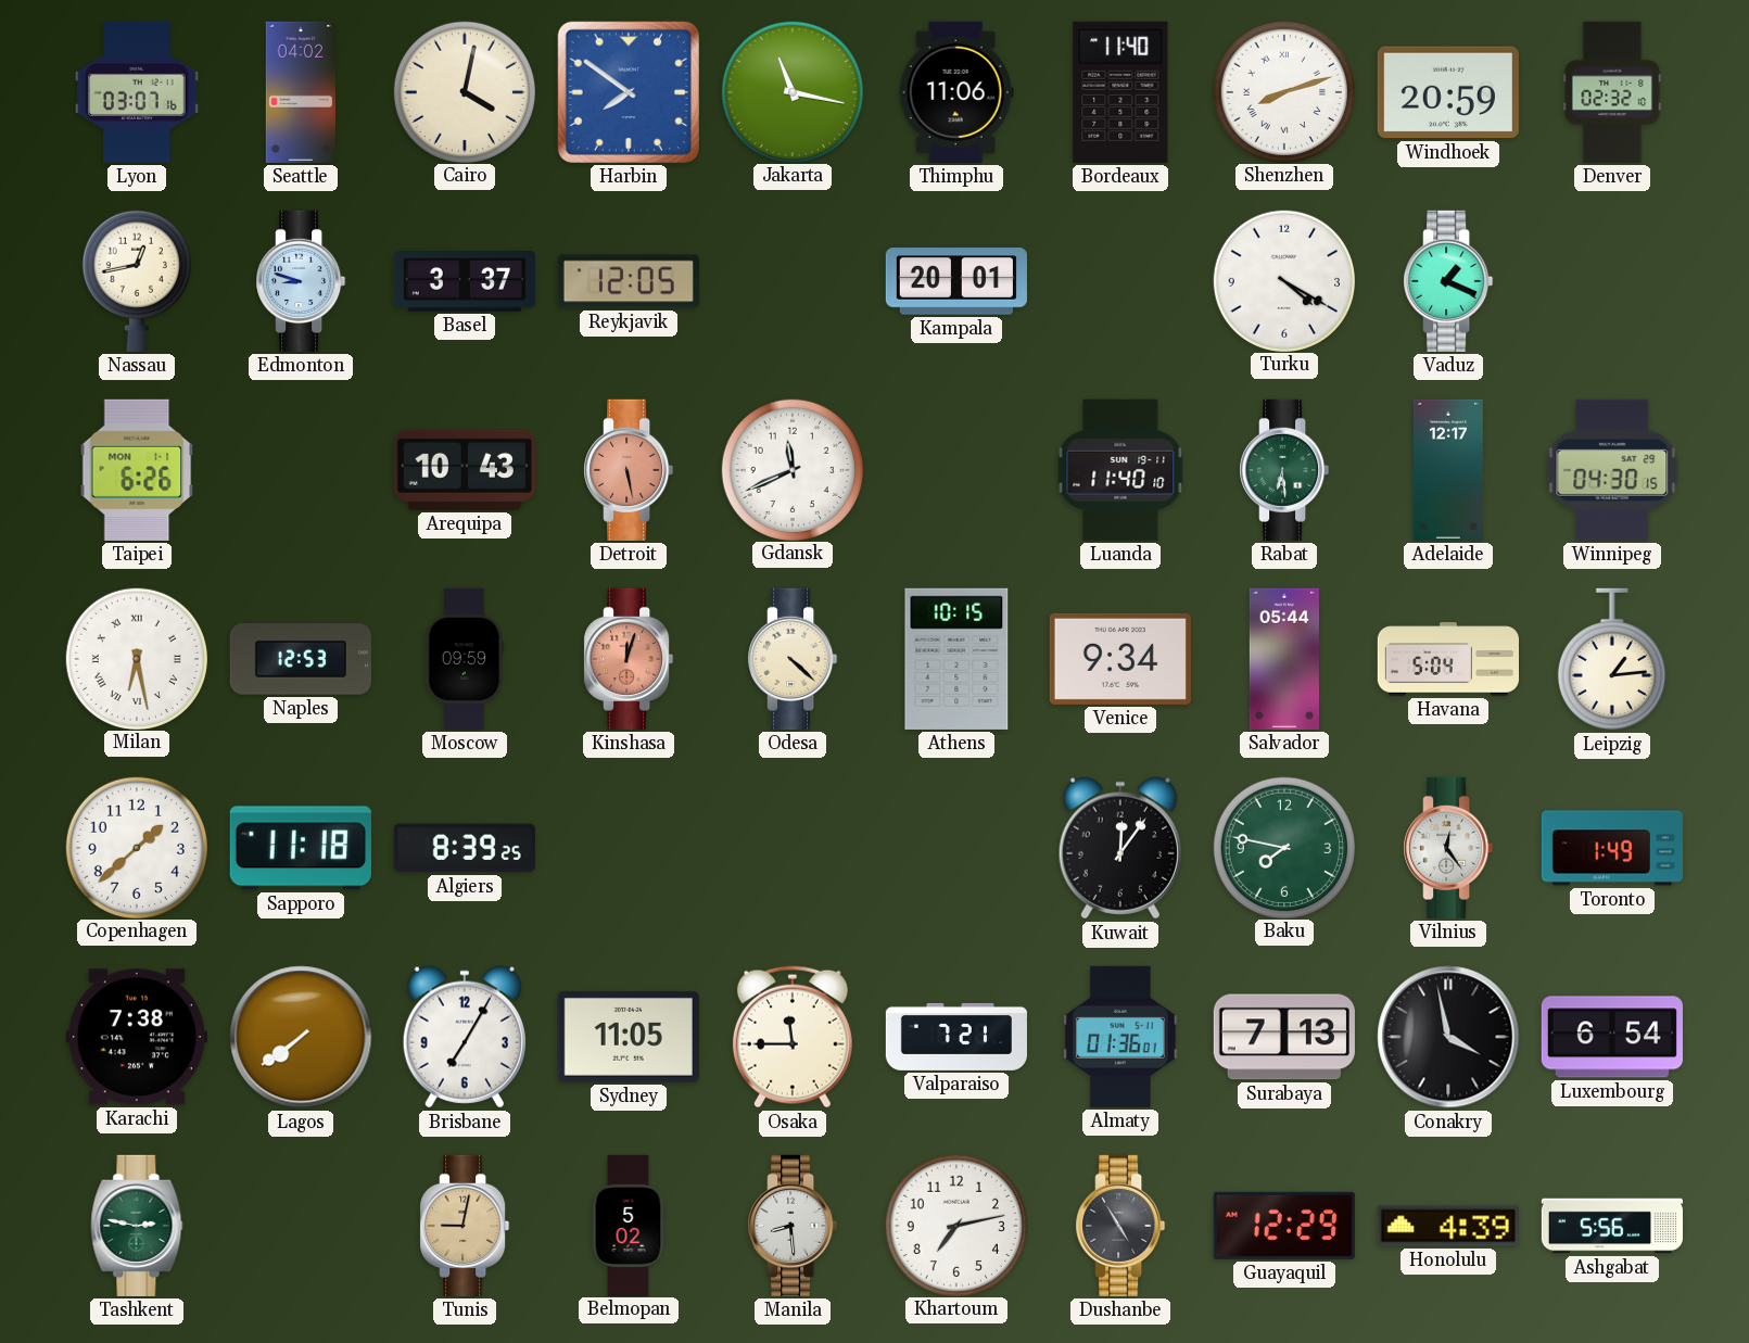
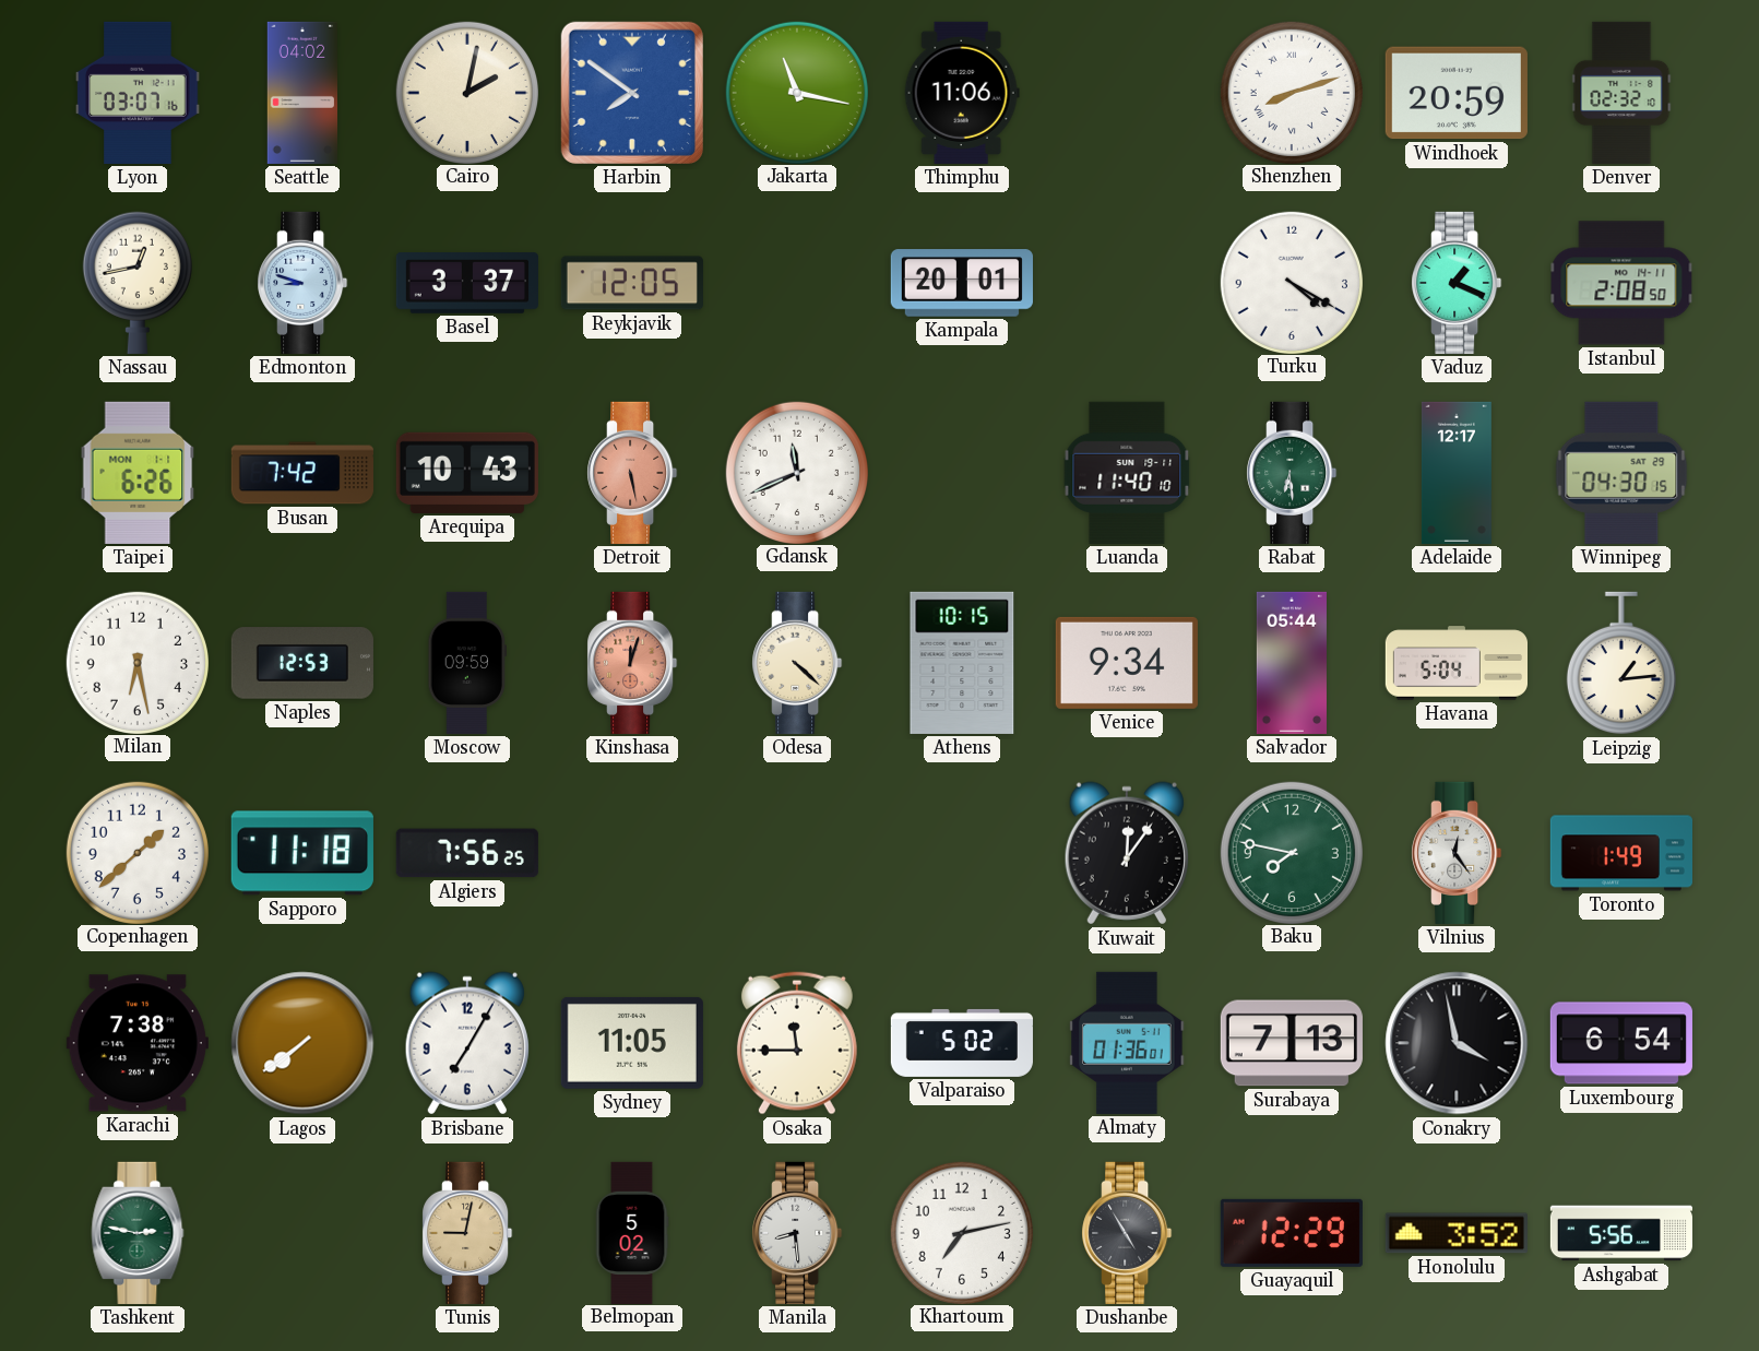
Cairo: 4:02 -> 2:02 (466, 92)
Bordeaux: 11:40 -> none (1120, 92)
Istanbul: none -> 2:08 (1621, 283)
Busan: none -> 7:42 (302, 473)
Milan numerals: Roman -> Arabic (136, 662)
Algiers: 8:39 -> 7:56 (467, 853)
Valparaiso: 7:21 -> 5:02 (961, 1043)
Honolulu: 4:39 -> 3:52 (1457, 1233)
